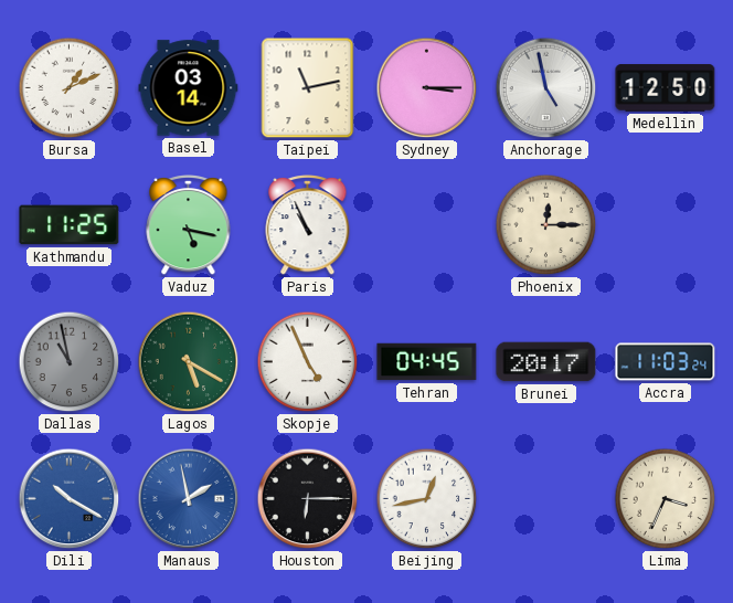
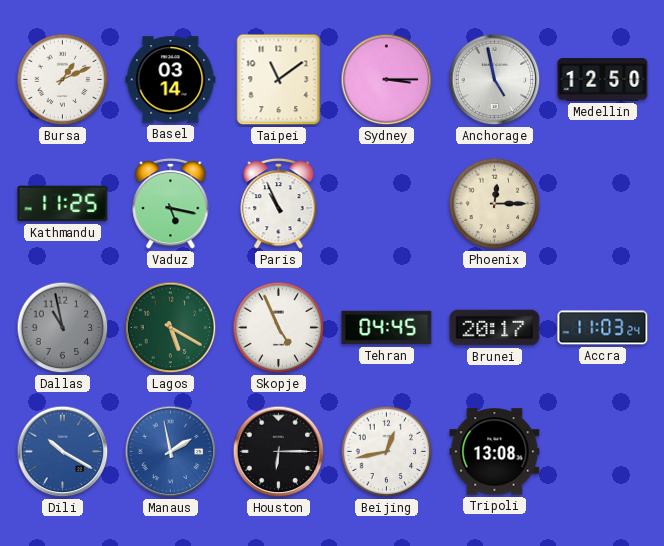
Taipei: 11:13 -> 11:09 (279, 80)
Tripoli: none -> 13:08 (495, 452)
Lima: 3:34 -> none (666, 499)
